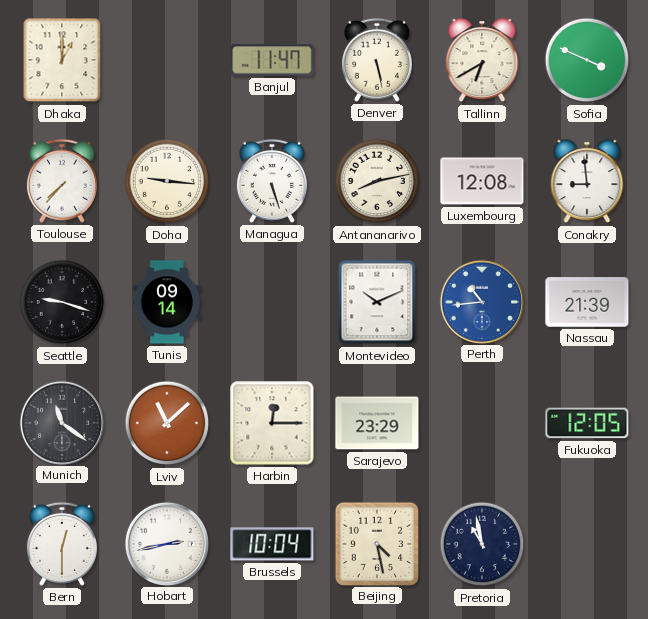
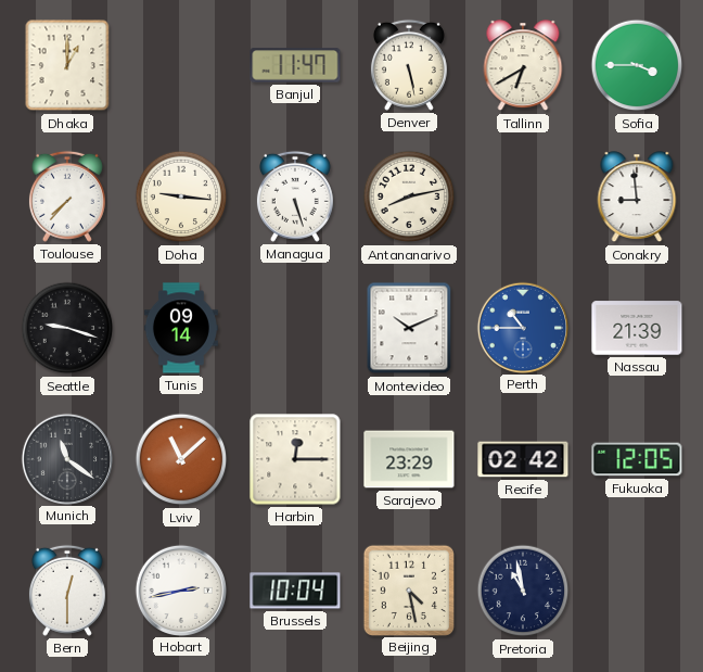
Sofia: 3:49 -> 3:45 (637, 65)
Luxembourg: 12:08 -> none (482, 181)
Perth: 10:44 -> 10:45 (522, 327)
Recife: none -> 02:42 (523, 459)
